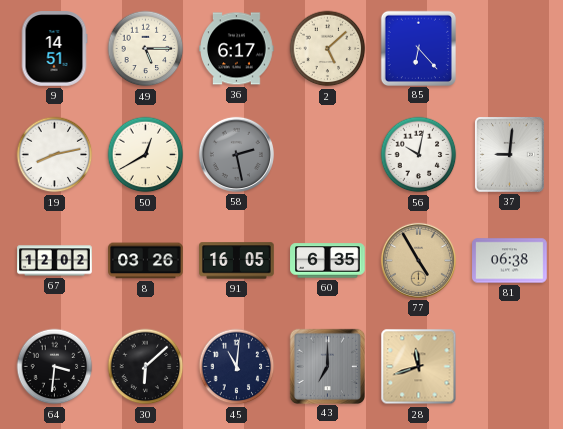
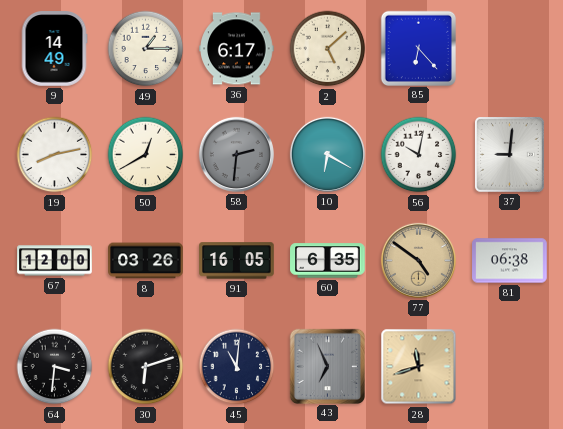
9: 14:51 -> 14:49 (54, 49)
49: 5:15 -> 1:15 (146, 49)
58: 2:28 -> 2:31 (236, 154)
10: none -> 6:20 (327, 154)
67: 12:02 -> 12:00 (55, 261)
77: 4:55 -> 4:51 (418, 260)
30: 6:08 -> 6:12 (146, 367)
43: 7:00 -> 6:56 (327, 366)
